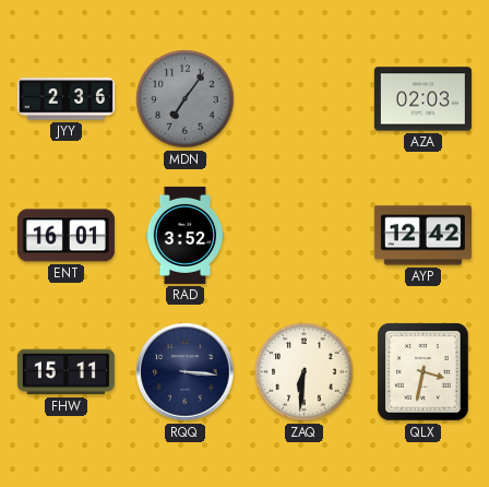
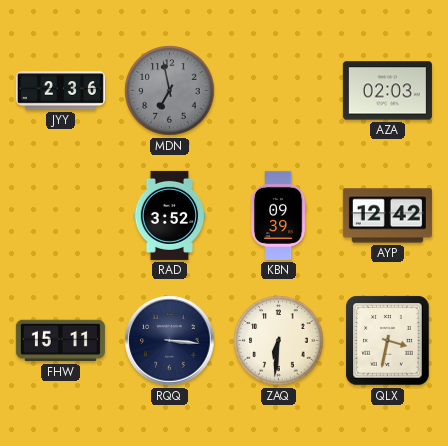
MDN: 7:06 -> 6:58 (170, 91)
ENT: 16:01 -> none (65, 236)
KBN: none -> 09:39 (278, 215)
